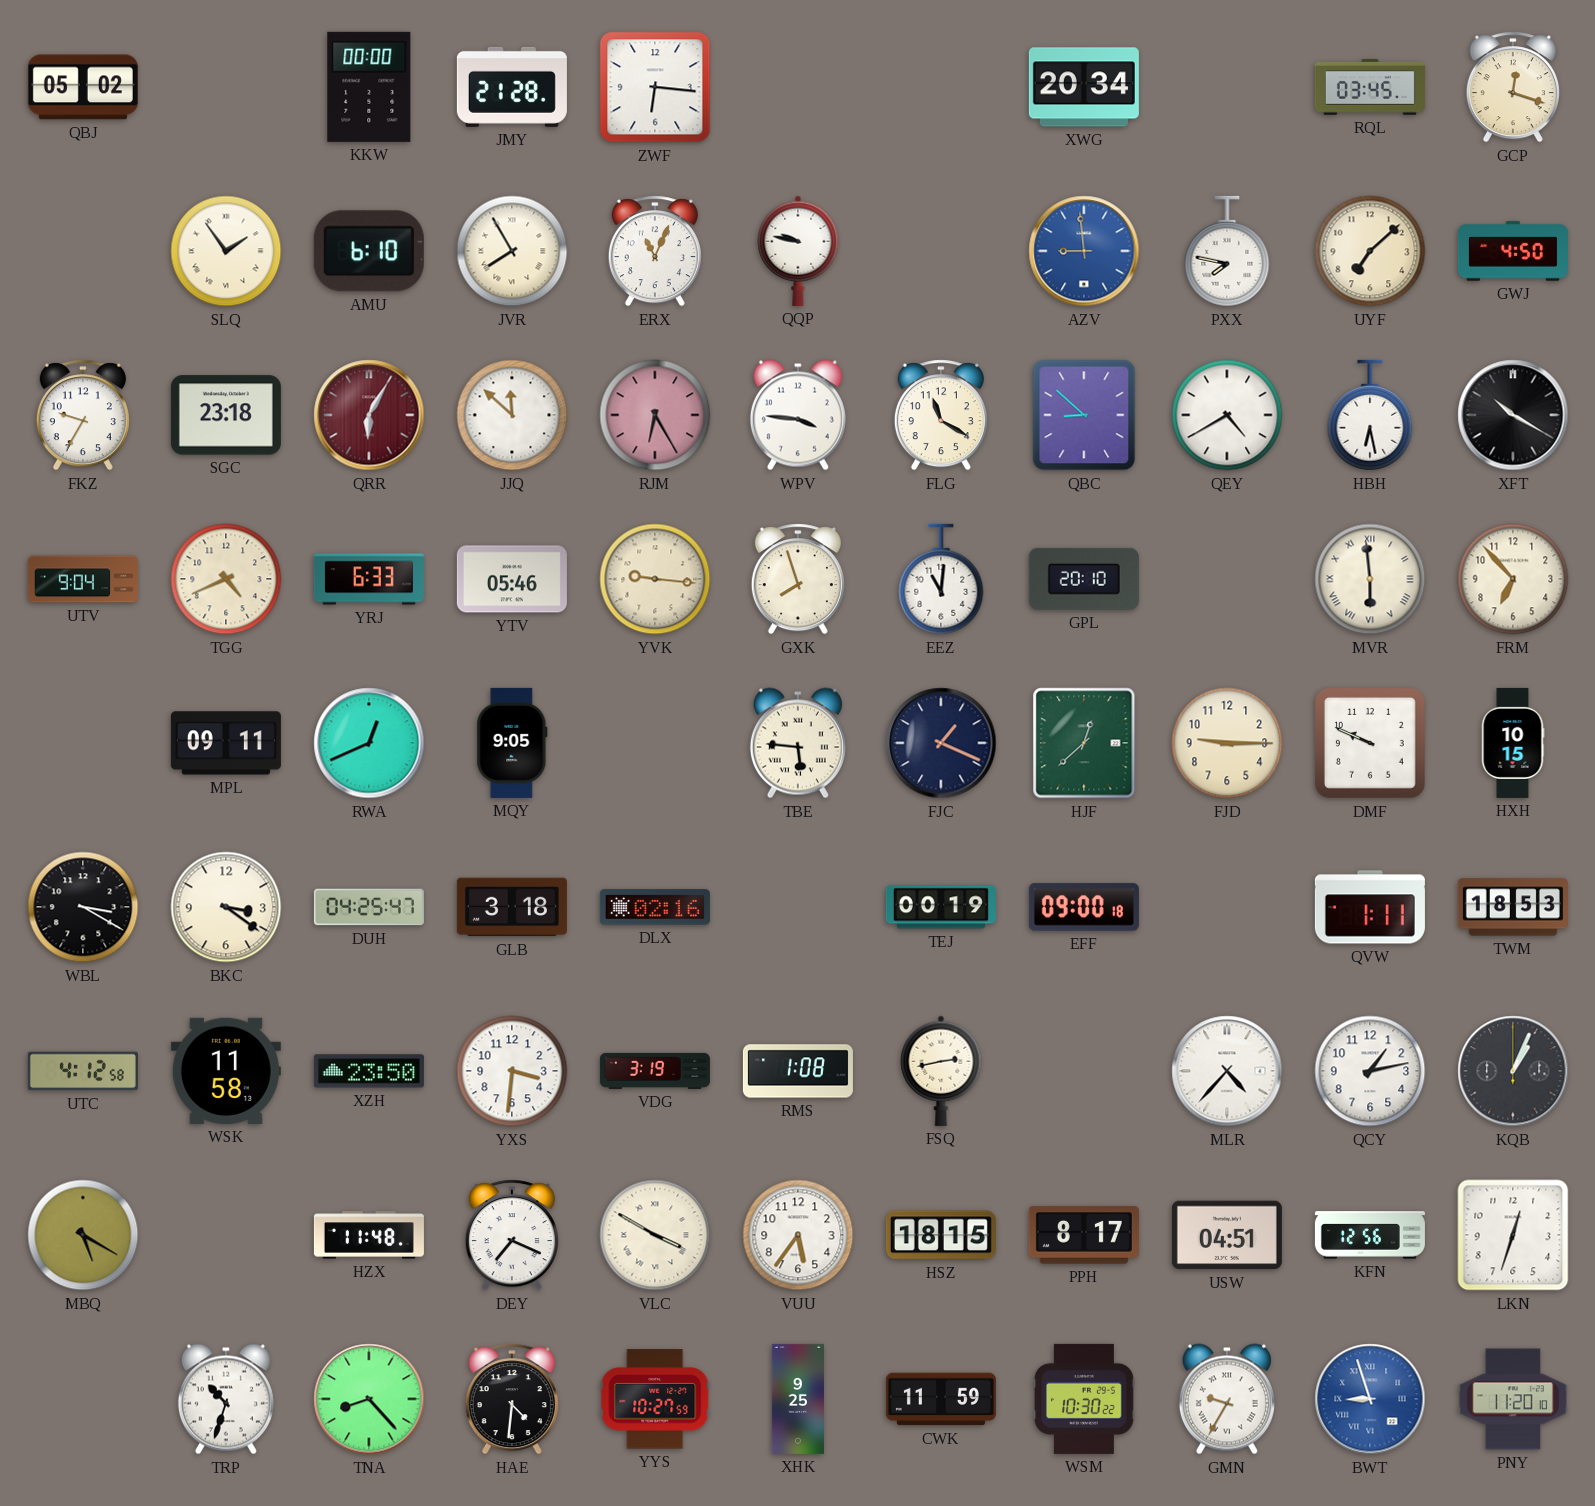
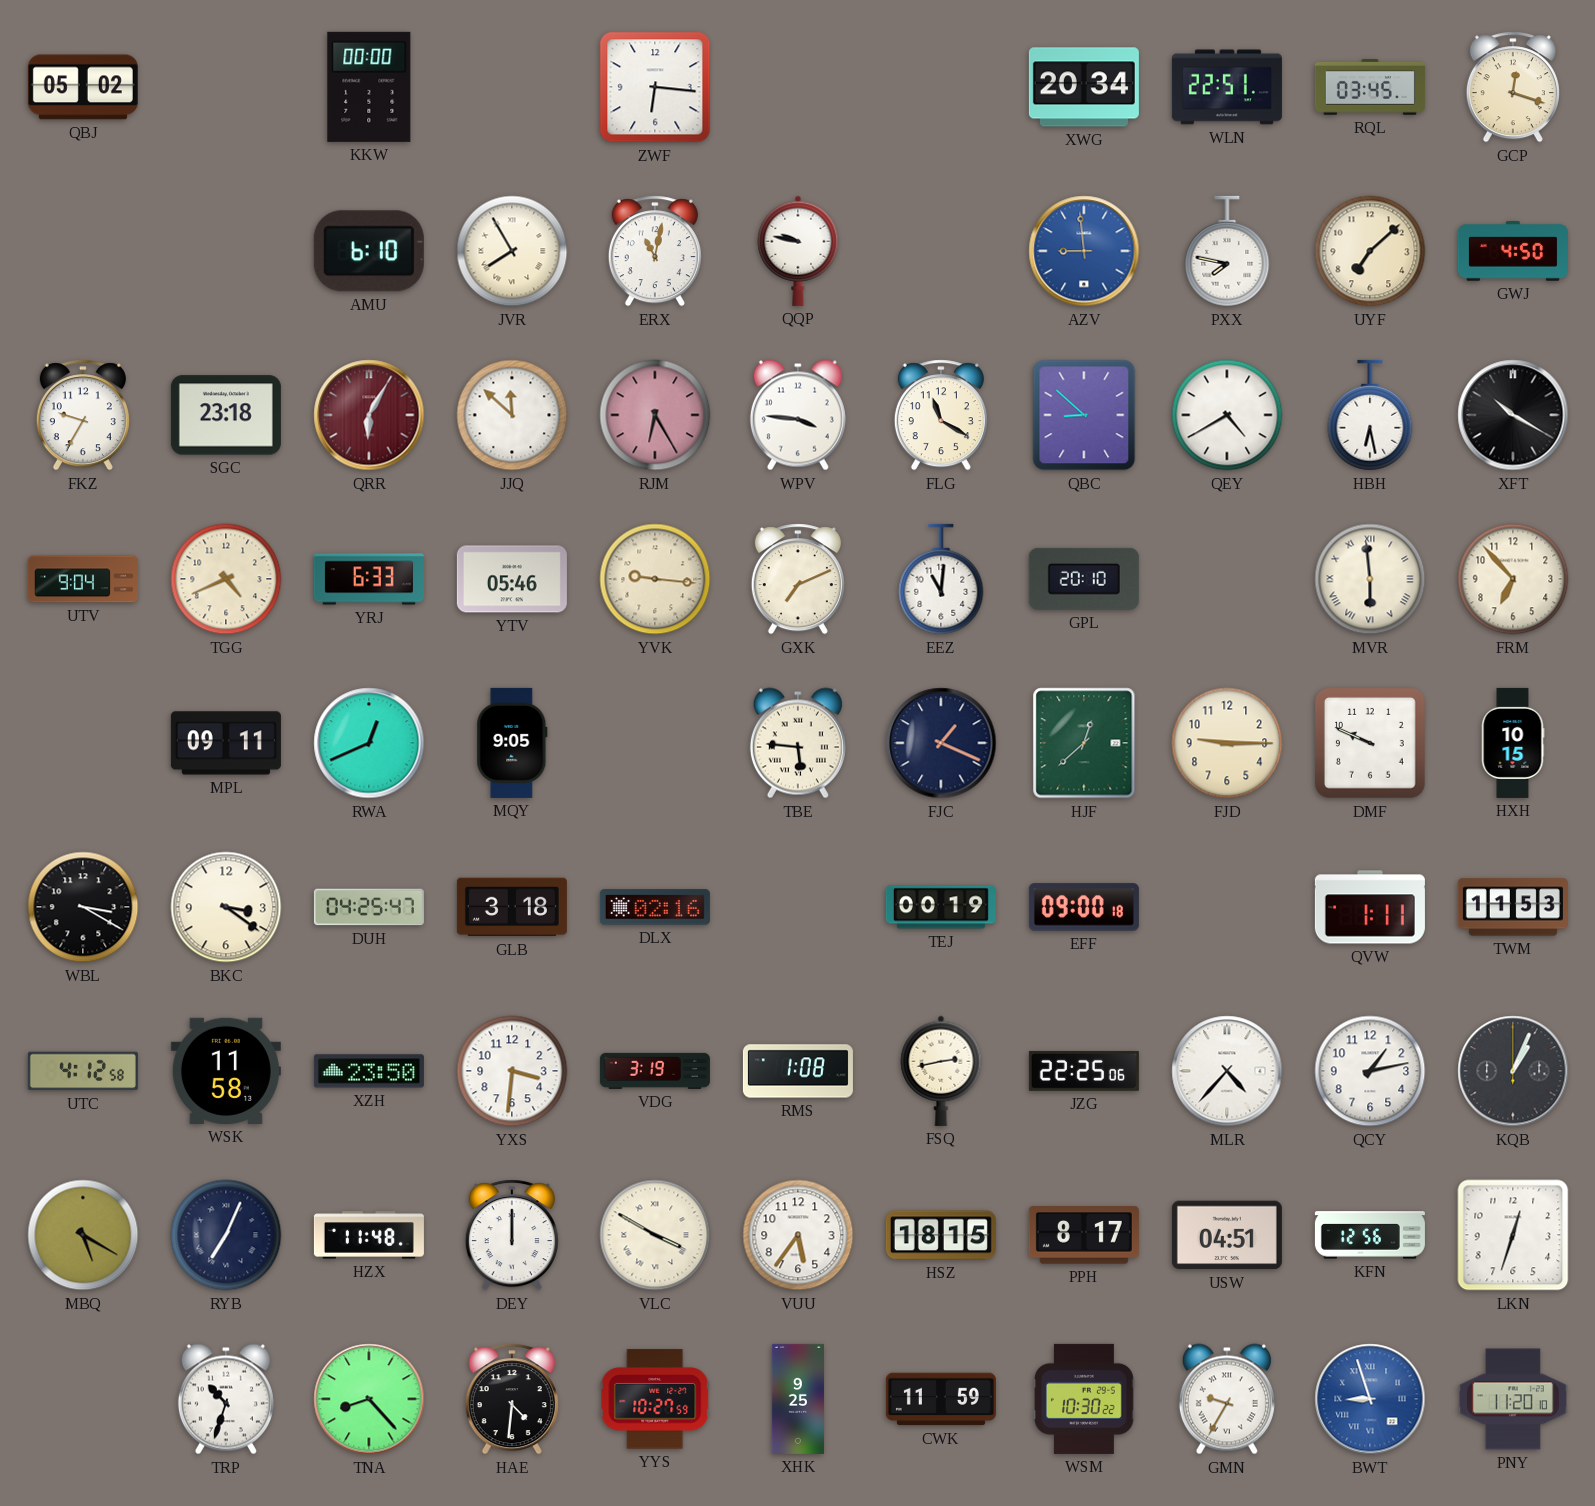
JMY: 21:28 -> none (512, 87)
WLN: none -> 22:51 (1227, 87)
SLQ: 1:54 -> none (226, 251)
ERX: 11:04 -> 11:02 (655, 251)
GXK: 7:57 -> 7:11 (798, 579)
TWM: 18:53 -> 11:53 (1513, 907)
JZG: none -> 22:25 (1084, 1071)
RYB: none -> 7:04 (226, 1235)
DEY: 7:19 -> 12:00 (512, 1235)
